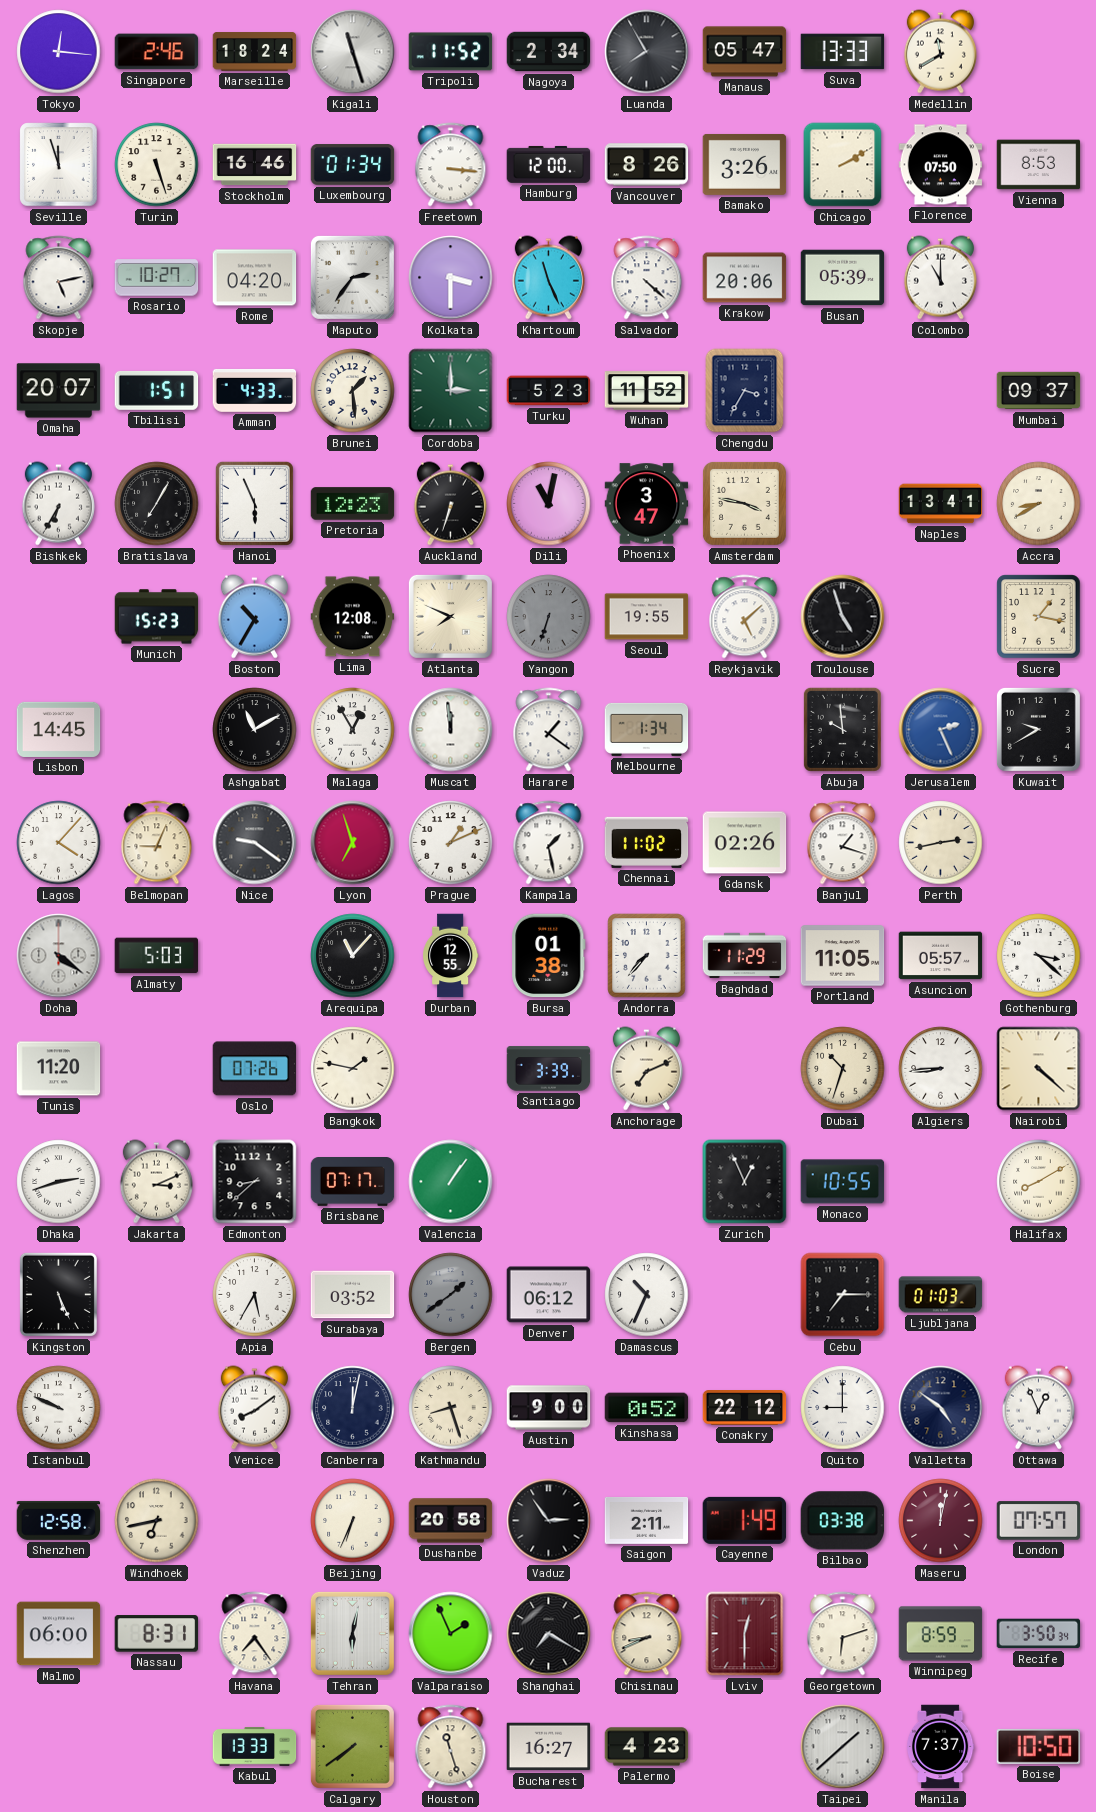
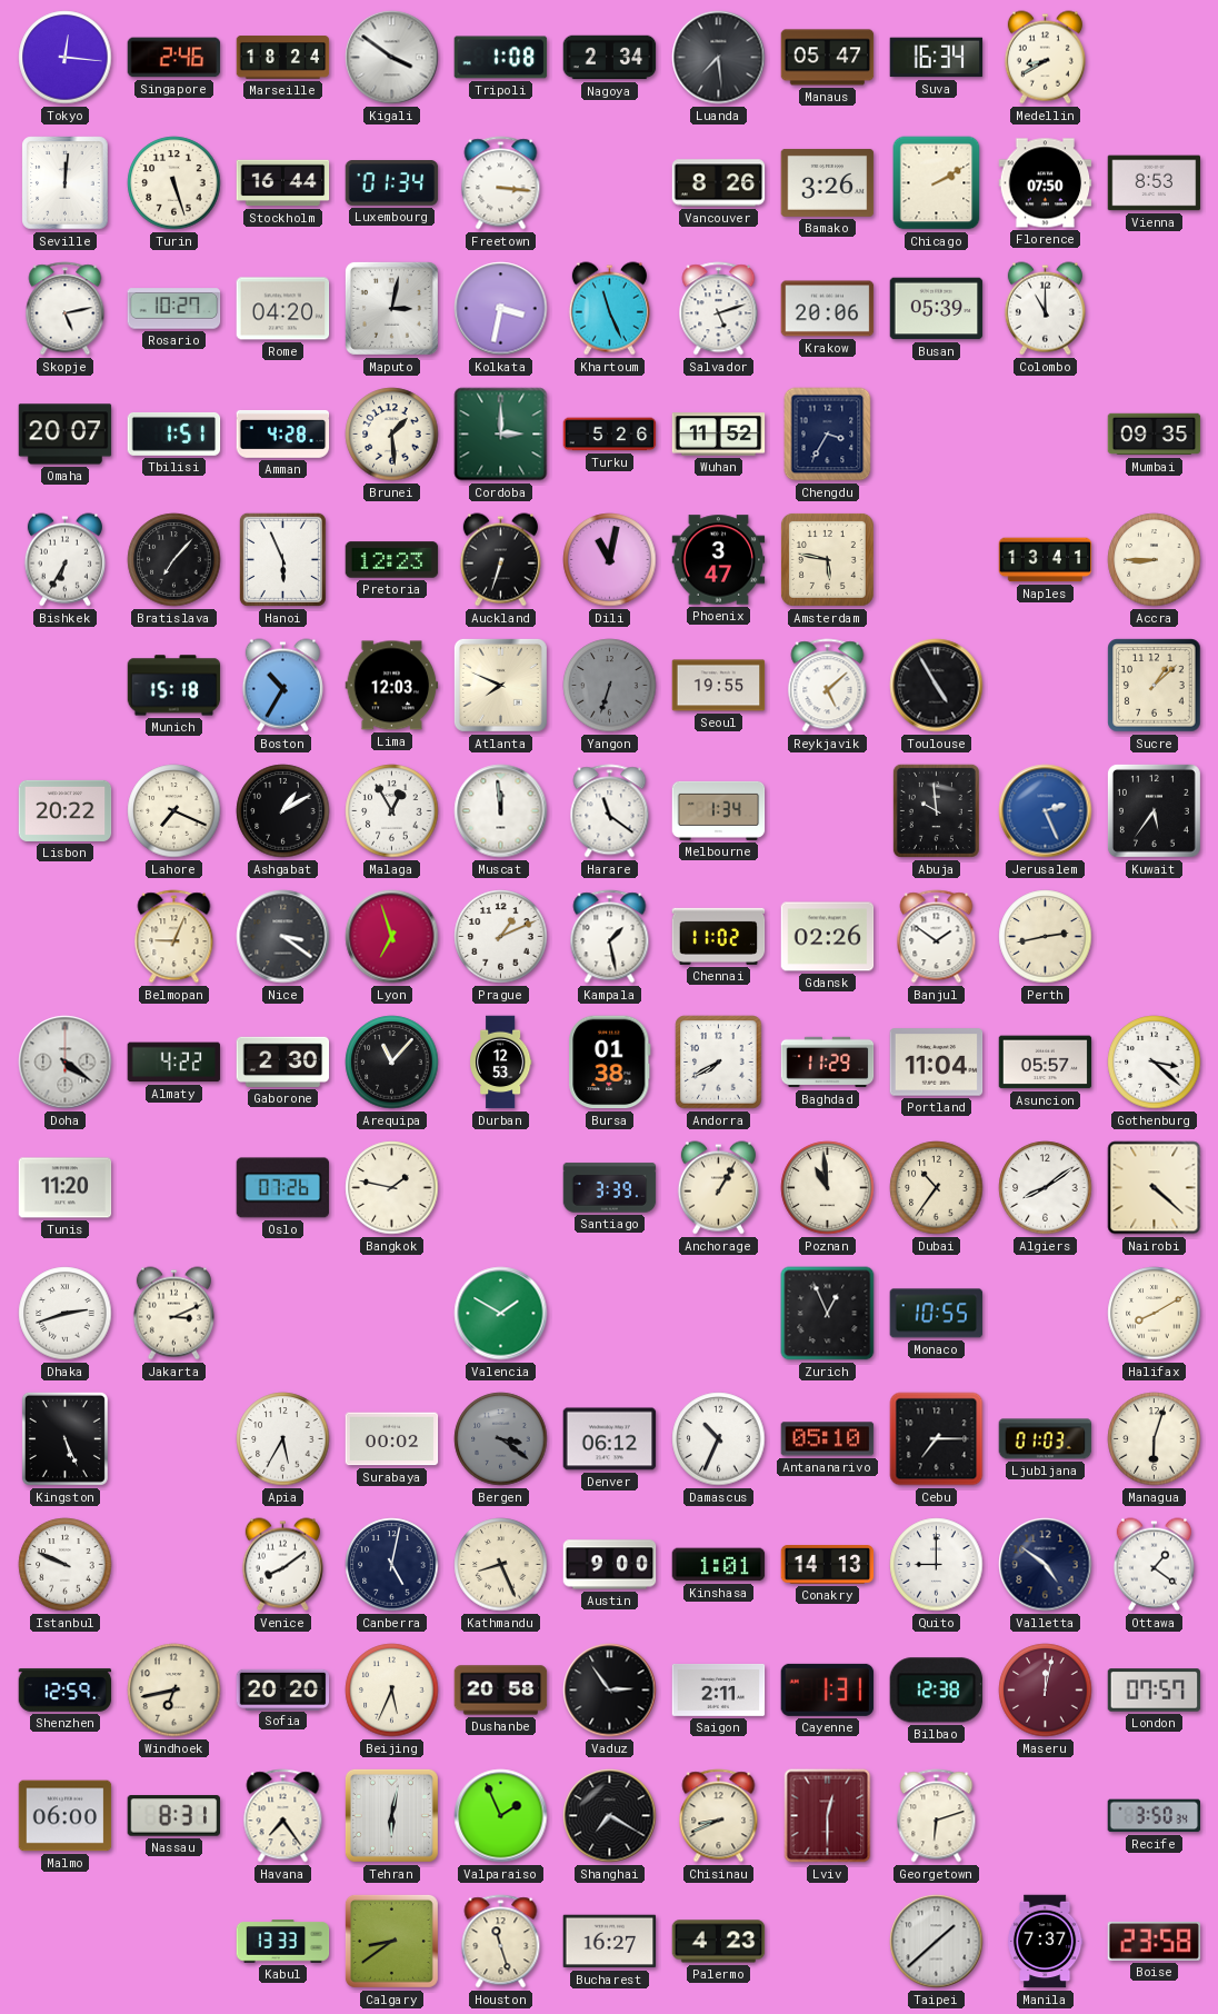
Kigali: 11:27 -> 3:51 (392, 58)
Tripoli: 11:52 -> 1:08 (501, 58)
Luanda: 7:55 -> 7:29 (719, 58)
Suva: 13:33 -> 16:34 (937, 58)
Medellin: 11:40 -> 8:40 (1045, 58)
Seville: 11:57 -> 12:01 (66, 183)
Stockholm: 16:46 -> 16:44 (283, 183)
Hamburg: 12:00 -> none (549, 164)
Maputo: 2:36 -> 3:02 (391, 308)
Kolkata: 3:30 -> 3:32 (501, 309)
Salvador: 4:22 -> 5:12 (719, 309)
Amman: 4:33 -> 4:28 (283, 433)
Turku: 5:23 -> 5:26 (610, 435)
Mumbai: 09:37 -> 09:35 (1155, 435)
Bratislava: 7:05 -> 7:07 (174, 560)
Amsterdam: 3:47 -> 5:47 (827, 559)
Accra: 8:40 -> 8:45 (1155, 560)
Munich: 15:23 -> 15:18 (174, 686)
Lima: 12:08 -> 12:03 (392, 686)
Toulouse: 4:57 -> 4:55 (937, 686)
Sucre: 1:17 -> 1:08 (1155, 686)
Lisbon: 14:45 -> 20:22 (66, 810)
Lahore: none -> 7:19 (174, 811)
Ashgabat: 11:10 -> 1:10 (283, 811)
Harare: 1:21 -> 11:21 (610, 811)
Kuwait: 9:40 -> 5:36 (1154, 810)
Lagos: 4:07 -> none (59, 843)
Nice: 9:21 -> 3:21 (283, 937)
Banjul: 1:18 -> 1:51 (937, 937)
Almaty: 5:03 -> 4:22 (174, 1063)
Gaborone: none -> 2:30 (283, 1061)
Durban: 12:55 -> 12:53 (500, 1063)
Andorra: 7:37 -> 7:40 (719, 1063)
Portland: 11:05 -> 11:04 (937, 1063)
Anchorage: 7:11 -> 1:05 (718, 1188)
Poznan: none -> 10:59 (828, 1188)
Dubai: 10:33 -> 10:36 (937, 1188)
Algiers: 8:44 -> 8:09 (1046, 1188)
Edmonton: 8:38 -> none (255, 1182)
Brisbane: 07:17 -> none (353, 1182)
Valencia: 1:06 -> 1:50 (501, 1314)
Surabaya: 03:52 -> 00:02 (392, 1439)
Bergen: 1:39 -> 3:21 (501, 1439)
Antananarivo: none -> 05:10 (828, 1439)
Managua: none -> 6:03 (1155, 1439)
Canberra: 12:02 -> 5:02 (392, 1565)
Kathmandu: 8:27 -> 8:26 (501, 1565)
Kinshasa: 0:52 -> 1:01 (719, 1565)
Conakry: 22:12 -> 14:13 (828, 1565)
Ottawa: 12:56 -> 1:21 (1154, 1565)
Shenzhen: 12:58 -> 12:59 (66, 1689)
Sofia: none -> 20:20 (283, 1689)
Beijing: 6:34 -> 5:34 (392, 1691)
Cayenne: 1:49 -> 1:31 (828, 1689)
Bilbao: 03:38 -> 12:38 (937, 1691)
Winnipeg: 8:59 -> none (941, 1634)
Calgary: 7:39 -> 8:39 (391, 1941)
Boise: 10:50 -> 23:58 (1155, 1941)
